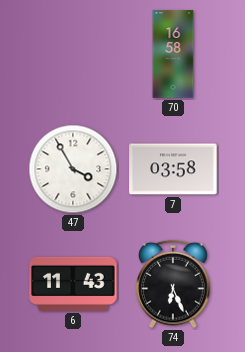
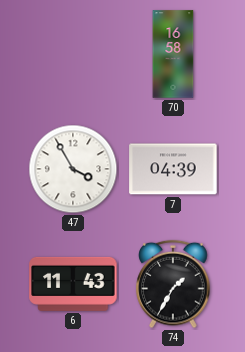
7: 03:58 -> 04:39 (173, 169)
74: 6:26 -> 1:35 (173, 284)
